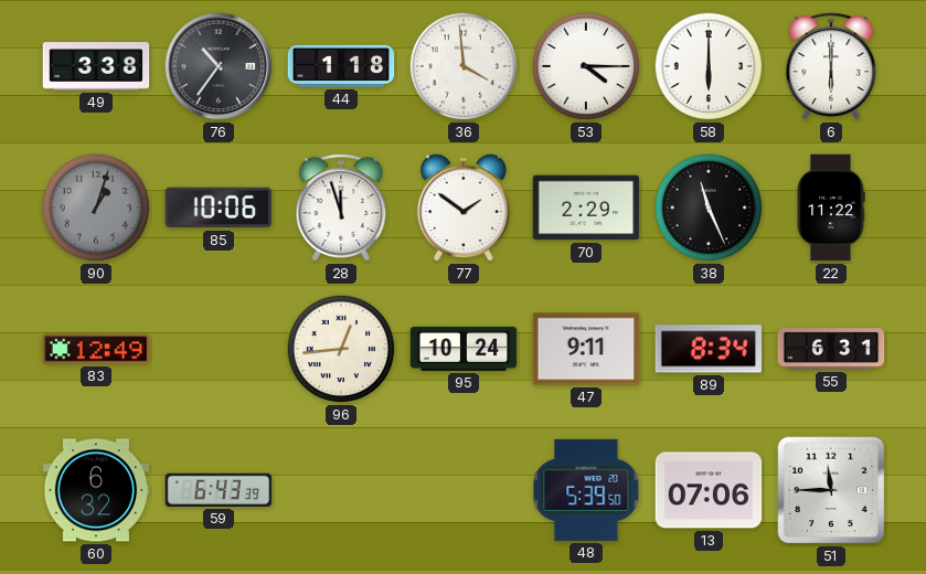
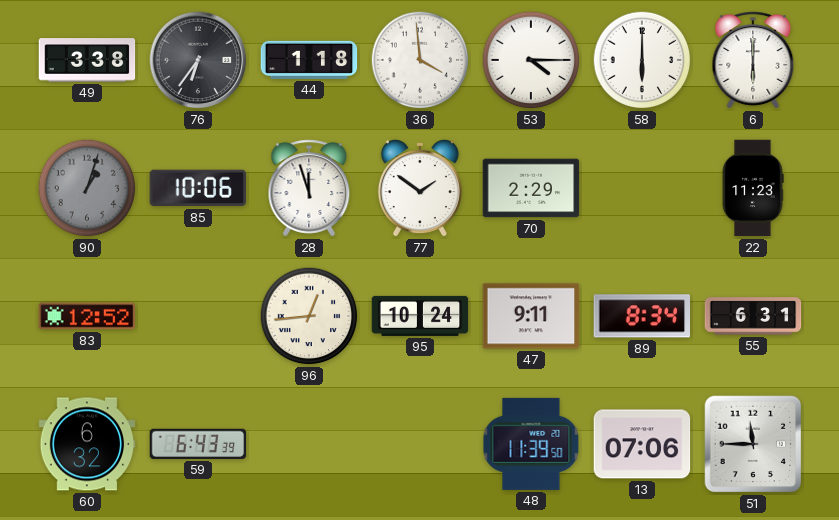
76: 10:36 -> 6:36 (198, 60)
38: 11:26 -> none (709, 208)
22: 11:22 -> 11:23 (753, 188)
83: 12:49 -> 12:52 (87, 316)
48: 5:39 -> 11:39 (531, 444)
